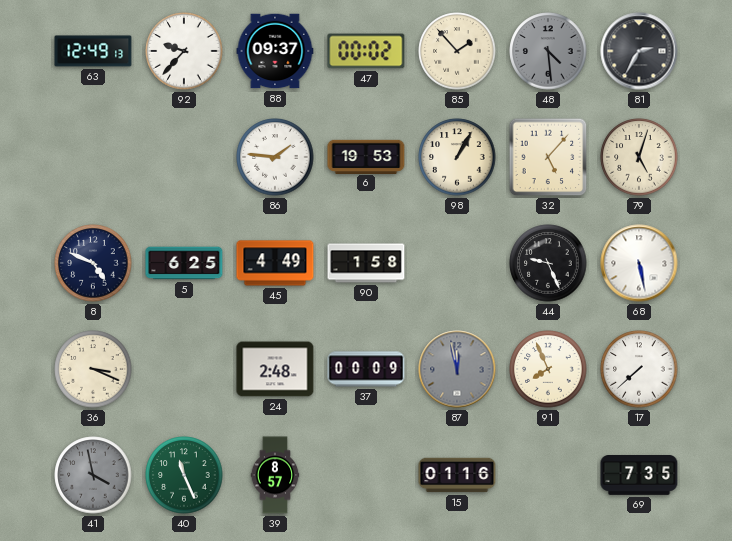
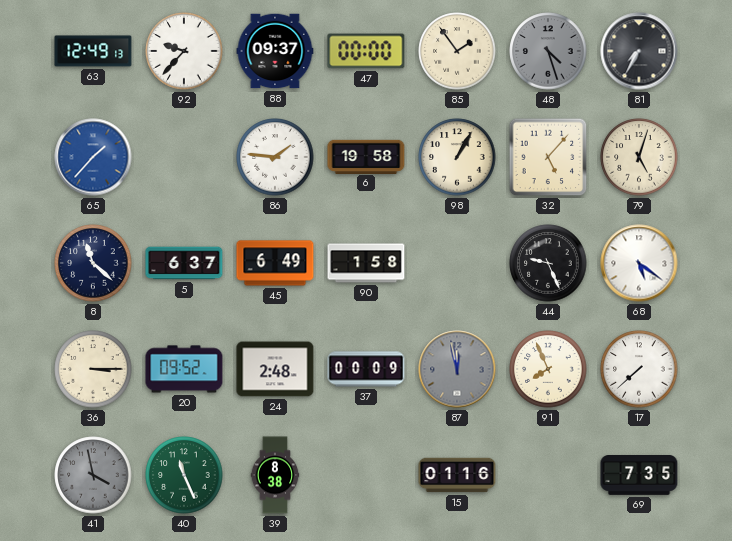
47: 00:02 -> 00:00 (366, 51)
85: 1:53 -> 1:54 (457, 51)
48: 4:29 -> 4:27 (548, 51)
81: 2:35 -> 7:35 (639, 51)
65: none -> 1:37 (93, 157)
6: 19:53 -> 19:58 (366, 156)
8: 4:49 -> 11:22 (93, 263)
5: 6:25 -> 6:37 (184, 263)
45: 4:49 -> 6:49 (275, 263)
68: 5:28 -> 5:21 (639, 263)
36: 3:19 -> 3:15 (93, 369)
20: none -> 09:52 (184, 369)
39: 8:57 -> 8:38 (275, 475)
